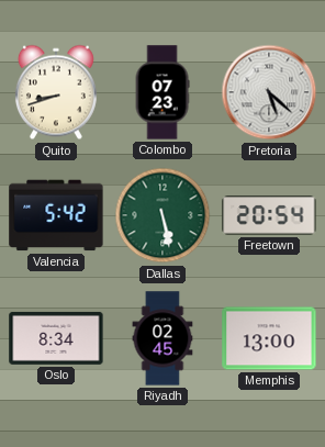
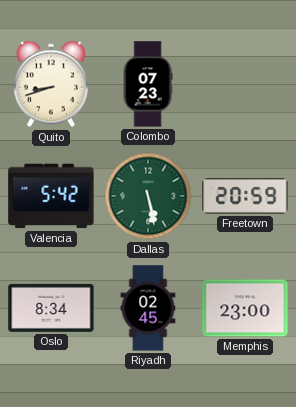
Pretoria: 5:22 -> none (269, 92)
Freetown: 20:54 -> 20:59 (245, 196)
Memphis: 13:00 -> 23:00 (245, 308)
